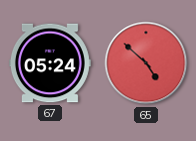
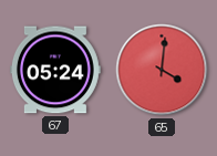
65: 4:52 -> 4:01 (162, 70)
